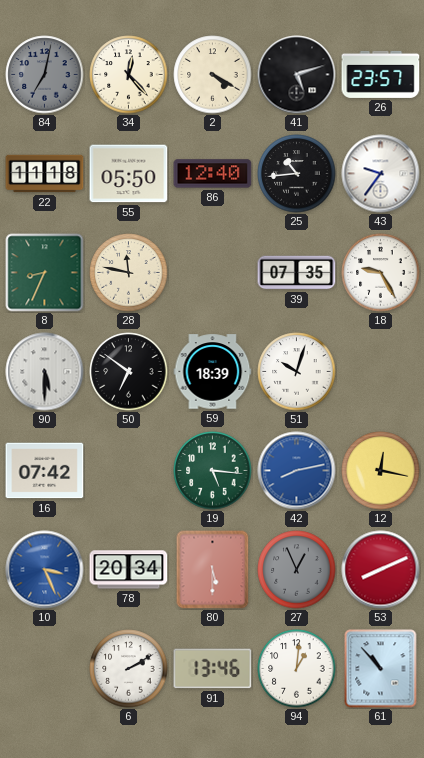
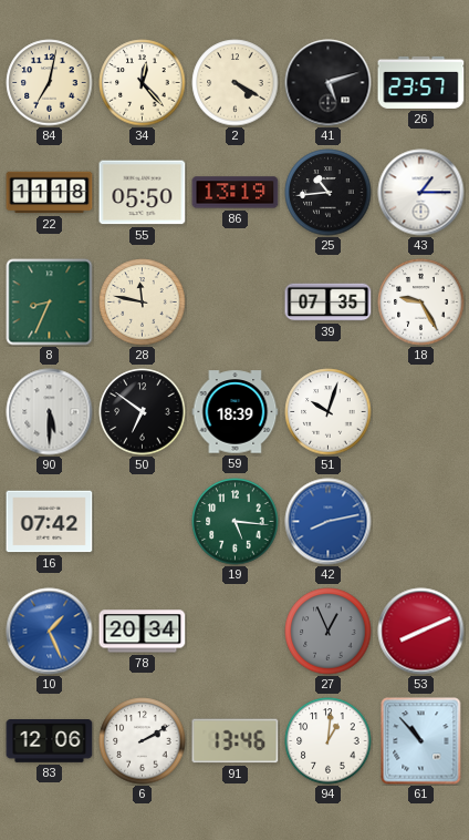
84 dial: grey -> cream (50, 83)
86: 12:40 -> 13:19 (236, 193)
43: 9:36 -> 1:15 (421, 193)
12: 12:17 -> none (381, 471)
10: 3:26 -> 1:26 (50, 632)
80: 5:30 -> none (213, 570)
83: none -> 12:06 (50, 741)
